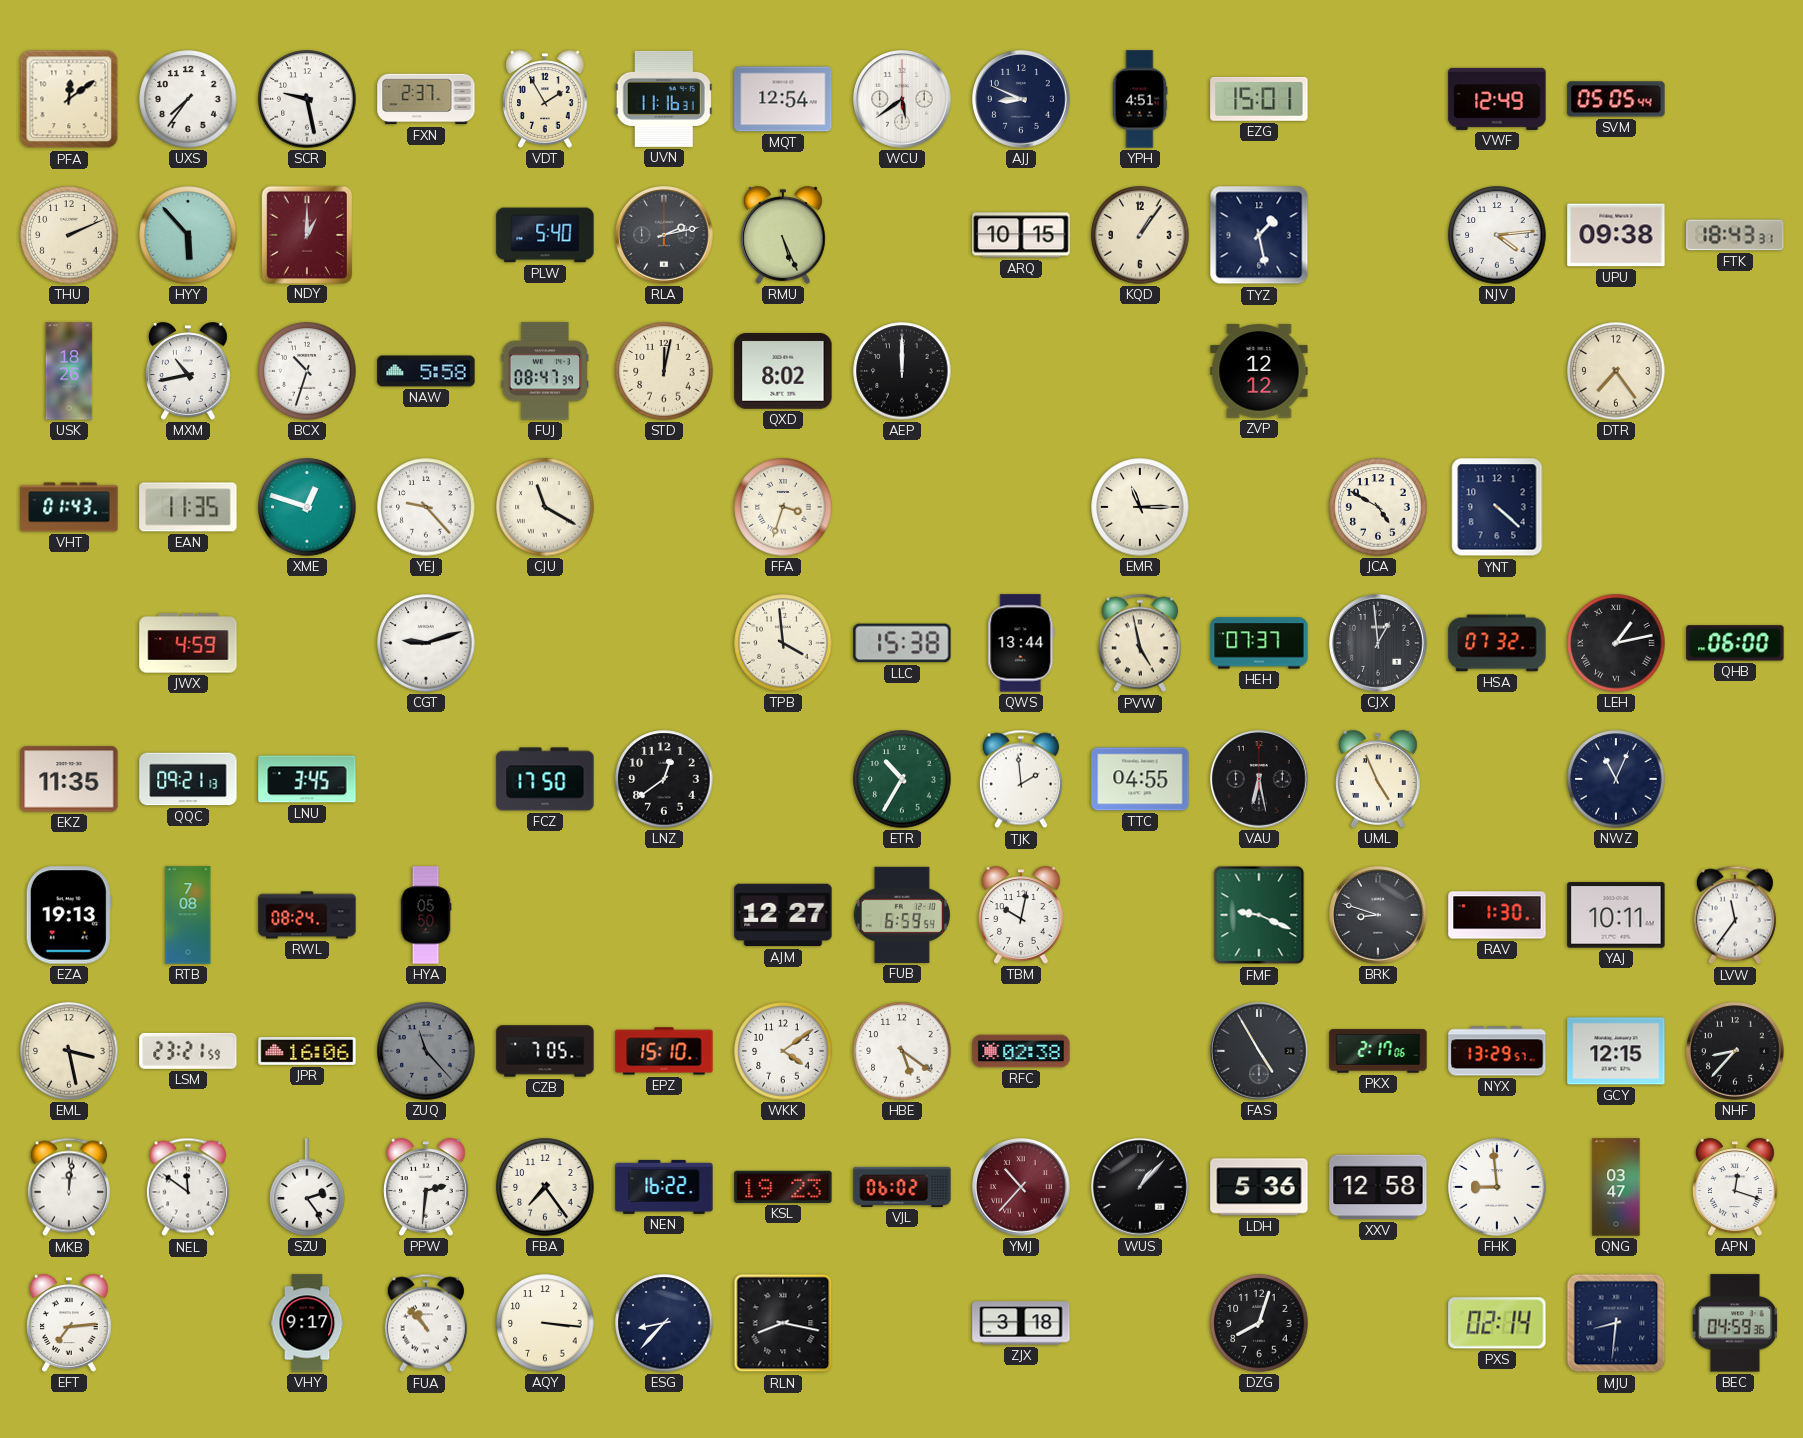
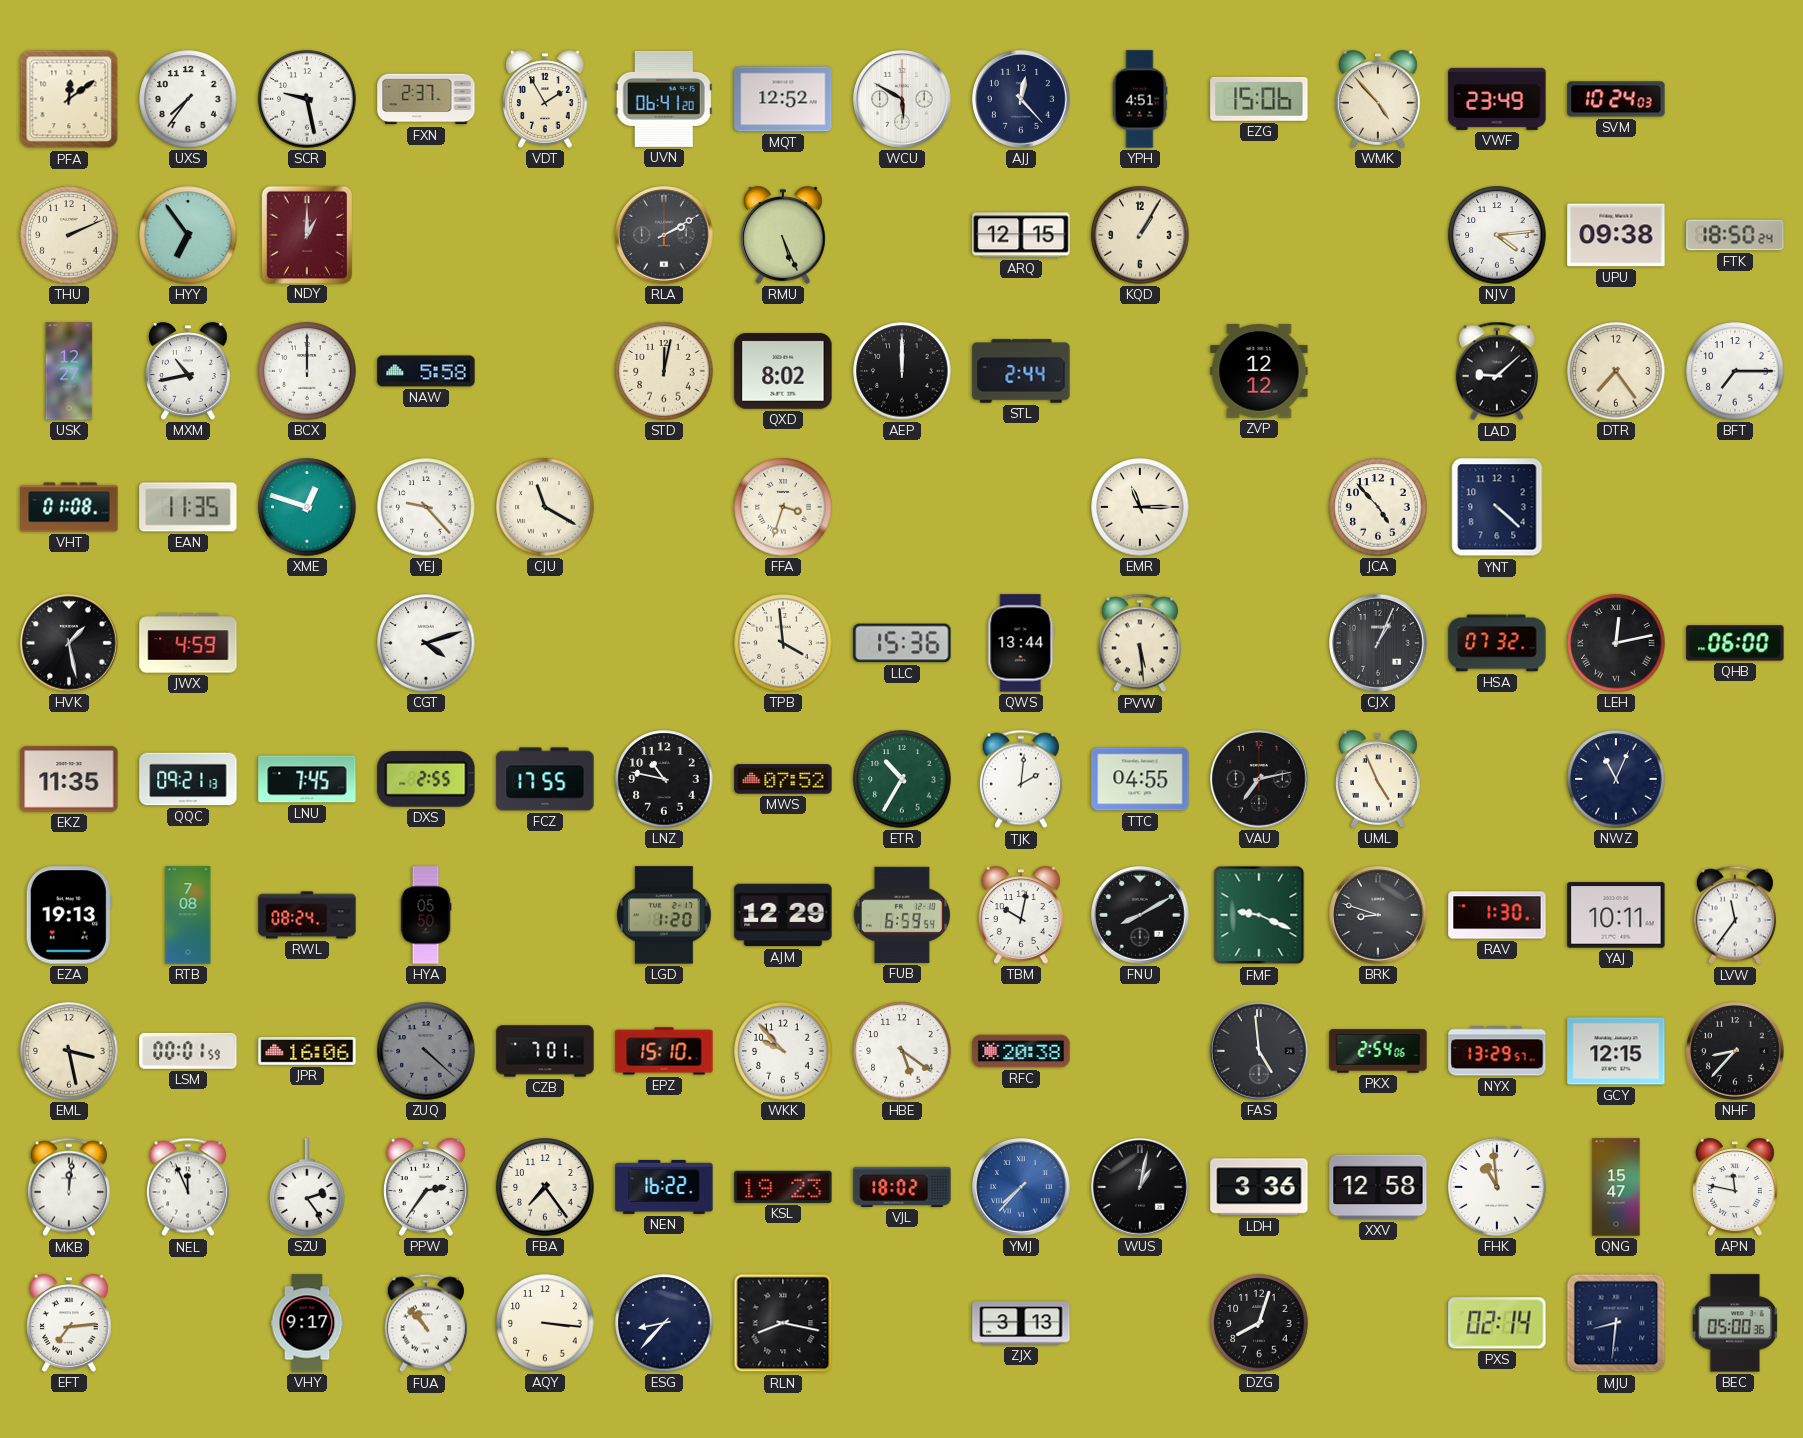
UVN: 11:16 -> 06:41 (664, 99)
MQT: 12:54 -> 12:52 (783, 99)
WCU: 5:39 -> 5:50 (902, 99)
AJJ: 8:49 -> 12:23 (1021, 99)
EZG: 15:01 -> 15:06 (1259, 99)
WMK: none -> 4:53 (1379, 99)
VWF: 12:49 -> 23:49 (1497, 99)
SVM: 05:05 -> 10:24 (1616, 99)
HYY: 5:53 -> 6:54 (188, 235)
PLW: 5:40 -> none (545, 235)
RLA: 2:13 -> 2:10 (664, 235)
ARQ: 10:15 -> 12:15 (1021, 235)
KQD: 1:06 -> 1:05 (1140, 235)
TYZ: 1:28 -> none (1259, 235)
FTK: 18:43 -> 18:50 (1735, 235)
USK: 18:26 -> 12:27 (69, 371)
BCX: 10:33 -> 12:00 (307, 371)
FUJ: 08:47 -> none (545, 371)
STL: none -> 2:44 (1021, 371)
LAD: none -> 9:08 (1497, 371)
BFT: none -> 7:15 (1735, 371)
VHT: 01:43 -> 01:08 (69, 507)
JCA: 4:50 -> 4:53 (1378, 507)
HVK: none -> 1:28 (69, 643)
CGT: 9:12 -> 4:12 (426, 643)
LLC: 15:38 -> 15:36 (902, 643)
PVW: 4:58 -> 5:29 (1140, 643)
HEH: 07:37 -> none (1259, 643)
CJX: 12:59 -> 1:04 (1378, 643)
LEH: 1:13 -> 12:13 (1616, 643)
LNU: 3:45 -> 7:45 (307, 779)
DXS: none -> 2:55 (426, 779)
FCZ: 17:50 -> 17:55 (545, 779)
LNZ: 12:39 -> 10:47 (664, 779)
MWS: none -> 07:52 (783, 779)
TJK: 1:59 -> 2:01 (1021, 779)
VAU: 6:28 -> 7:13 (1259, 779)
LGD: none -> 1:20 (664, 915)
AJM: 12:27 -> 12:29 (783, 915)
FNU: none -> 8:10 (1140, 915)
LSM: 23:21 -> 00:01 (188, 1051)
ZUQ: 11:23 -> 4:22 (426, 1051)
CZB: 7:05 -> 7:01 (545, 1051)
WKK: 4:09 -> 9:53 (783, 1051)
RFC: 02:38 -> 20:38 (1021, 1051)
FAS: 4:55 -> 4:59 (1259, 1051)
PKX: 2:17 -> 2:54 (1378, 1051)
NEL: 11:51 -> 11:56 (188, 1187)
PPW: 2:31 -> 2:36 (427, 1187)
VJL: 06:02 -> 18:02 (902, 1187)
YMJ: 10:37 -> 7:37 (1021, 1187)
YMJ dial: burgundy -> blue (1021, 1187)
WUS: 1:07 -> 1:02 (1140, 1187)
LDH: 5:36 -> 3:36 (1259, 1187)
FHK: 8:59 -> 10:59 (1497, 1187)
QNG: 03:47 -> 15:47 (1616, 1187)
APN: 12:18 -> 11:47 (1736, 1187)
ZJX: 3:18 -> 3:13 (1021, 1323)
BEC: 04:59 -> 05:00 (1734, 1323)
